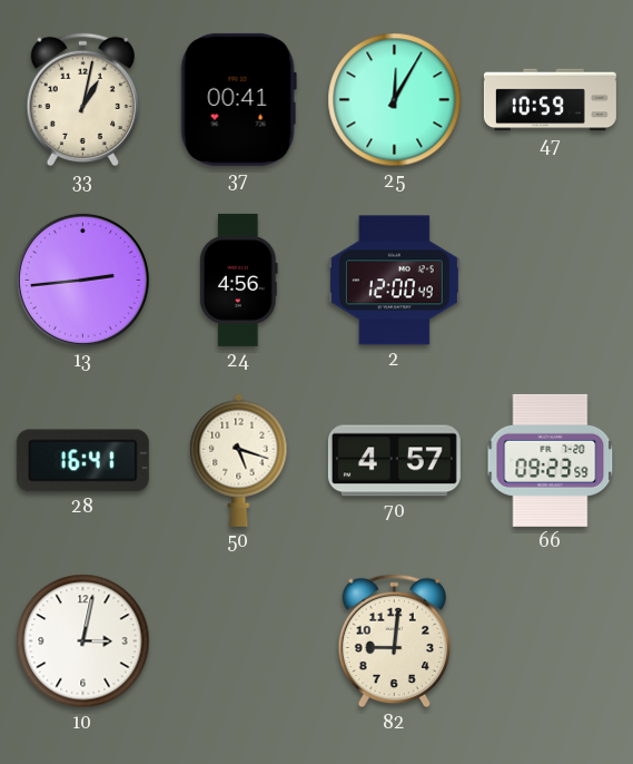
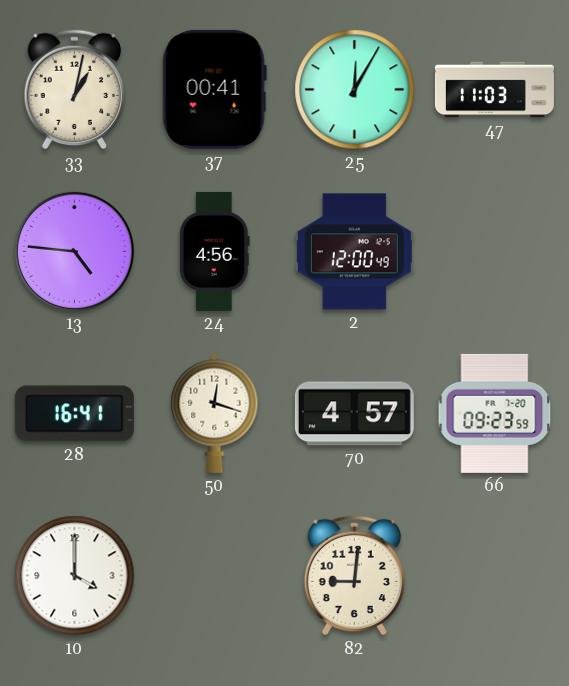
47: 10:59 -> 11:03 (494, 90)
13: 2:44 -> 4:46 (74, 251)
50: 5:18 -> 12:18 (215, 413)
10: 3:02 -> 4:00 (75, 576)
